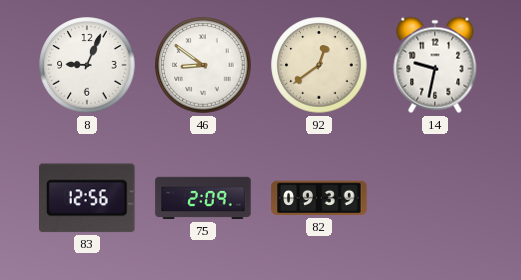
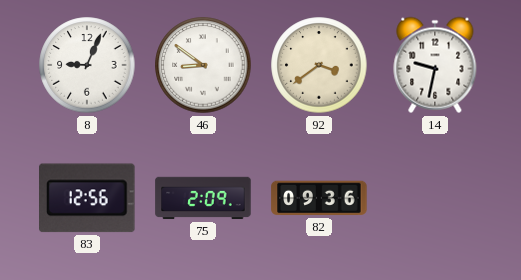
92: 12:39 -> 3:39 (319, 65)
82: 09:39 -> 09:36 (319, 198)
